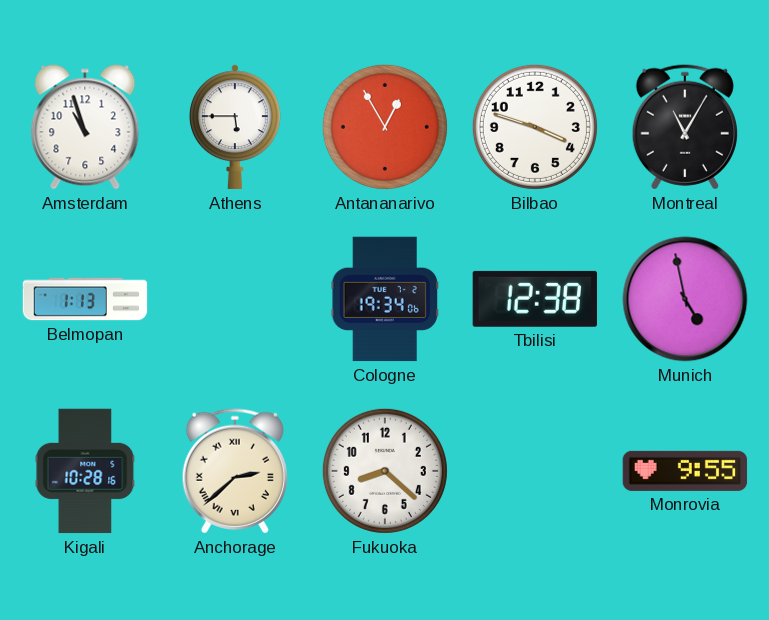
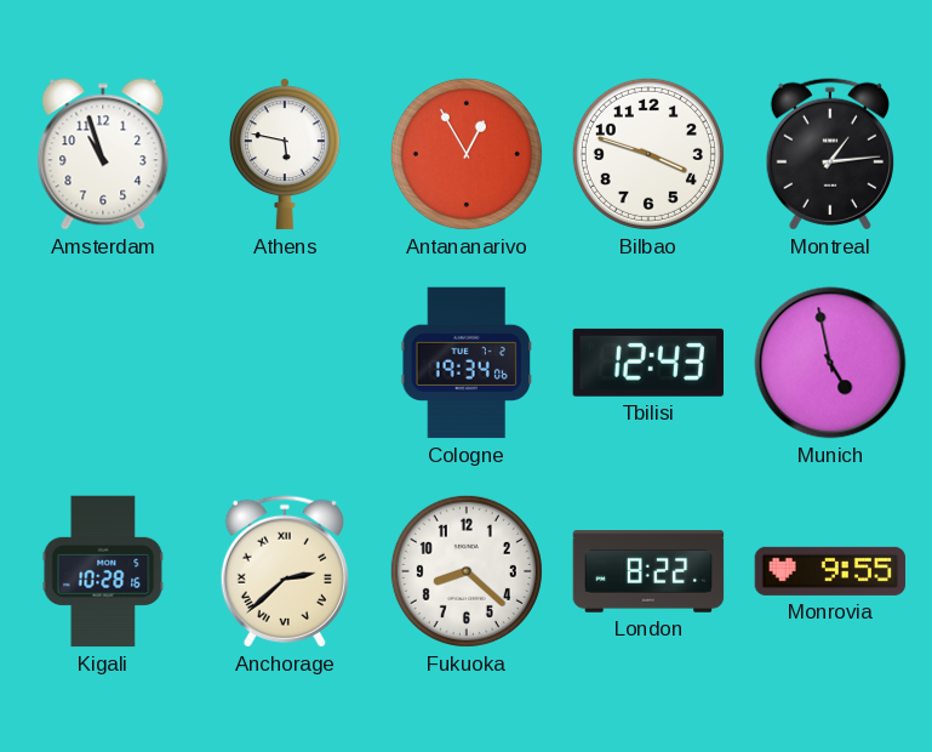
Athens: 5:45 -> 5:47 (285, 154)
Montreal: 11:05 -> 1:14 (830, 154)
Belmopan: 1:13 -> none (85, 299)
Tbilisi: 12:38 -> 12:43 (648, 363)
London: none -> 8:22 (648, 571)
